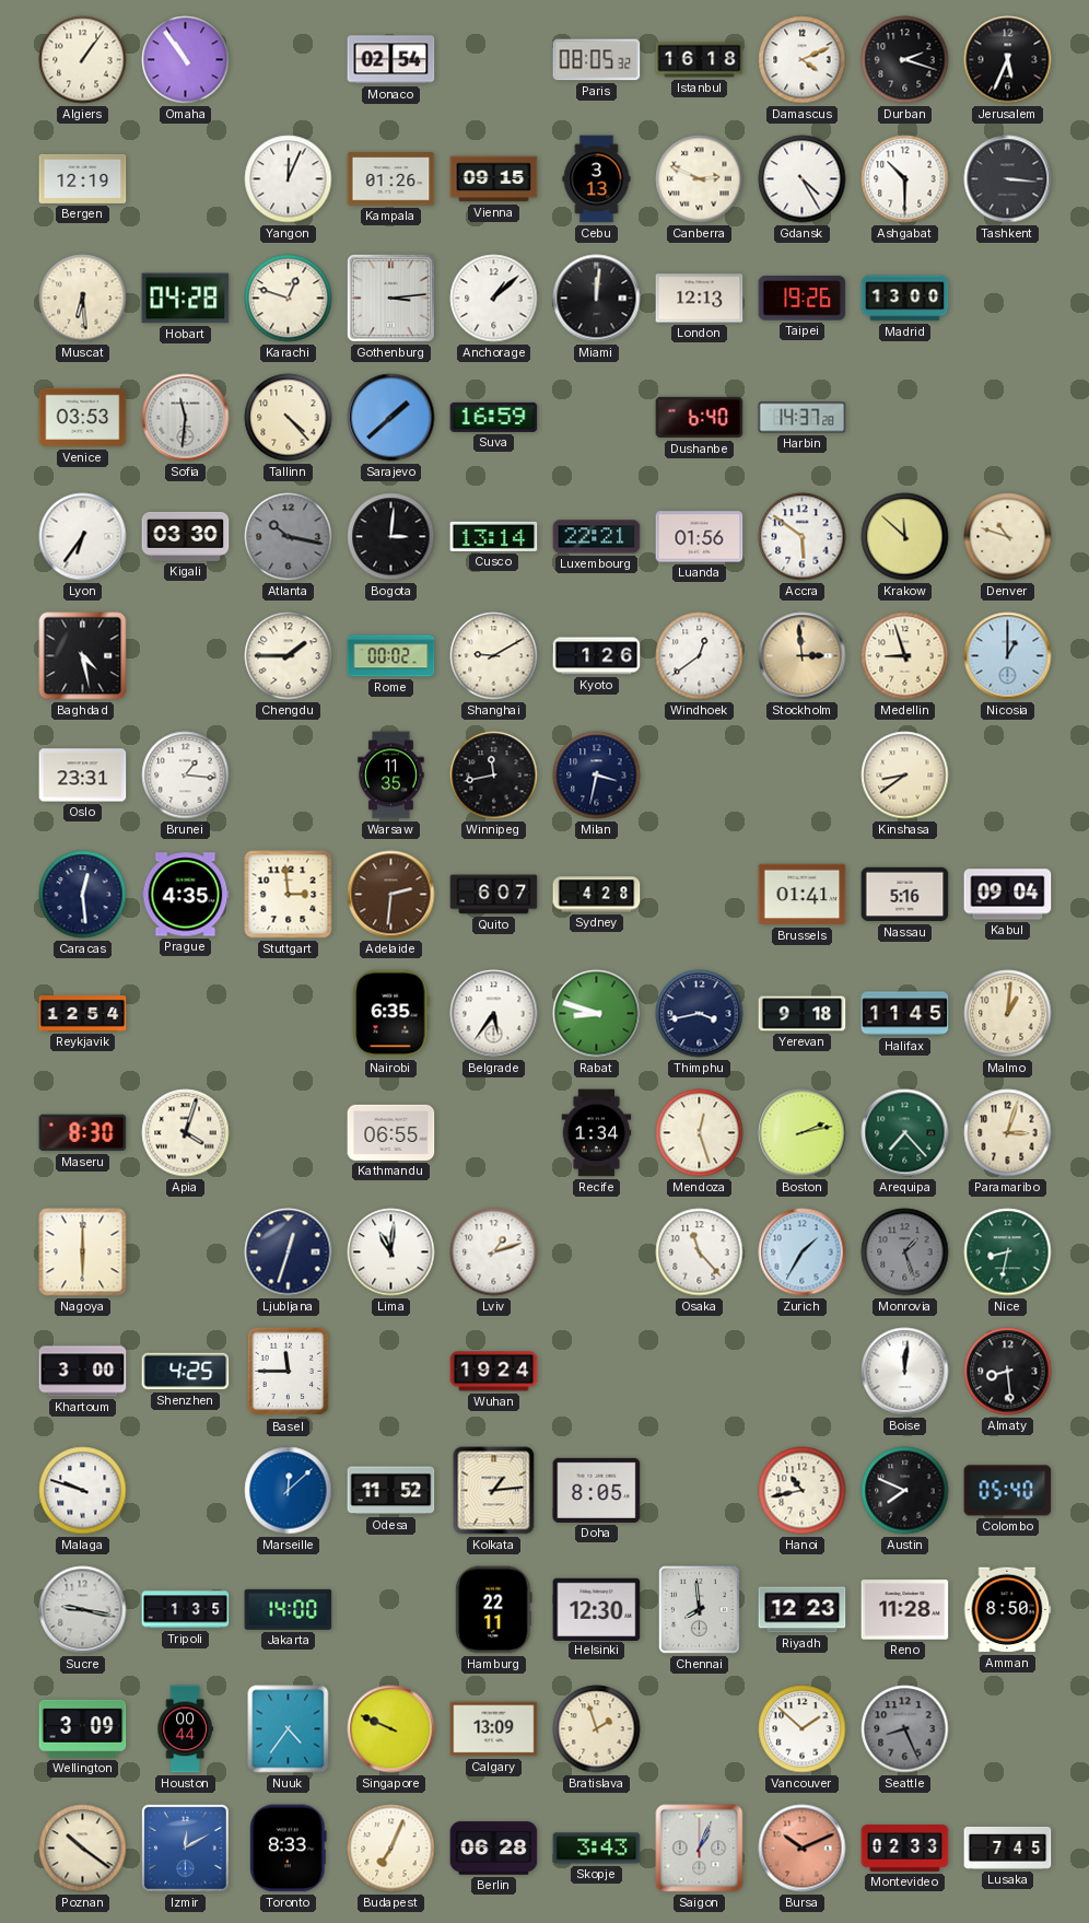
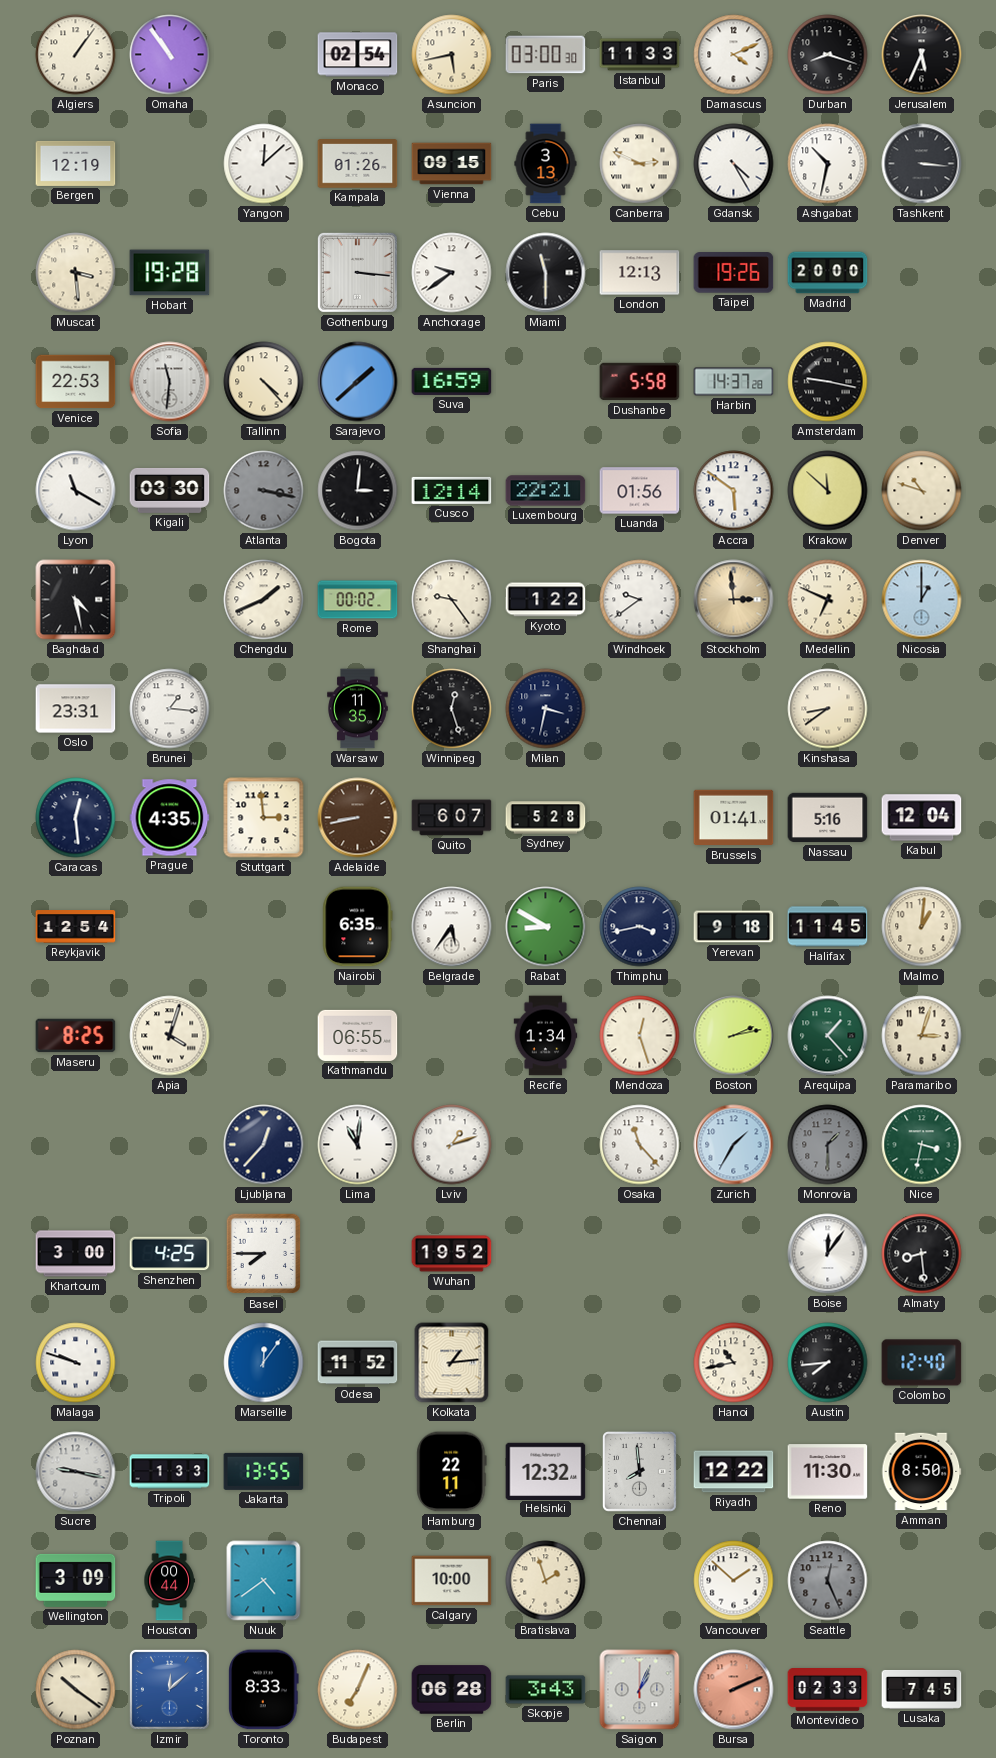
Asuncion: none -> 5:43 (452, 55)
Paris: 08:05 -> 03:00 (546, 55)
Istanbul: 16:18 -> 11:33 (640, 55)
Durban: 2:18 -> 8:18 (828, 55)
Yangon: 12:04 -> 12:08 (264, 164)
Ashgabat: 10:30 -> 10:32 (828, 164)
Muscat: 6:29 -> 3:29 (76, 273)
Hobart: 04:28 -> 19:28 (170, 273)
Karachi: 12:48 -> none (289, 299)
Gothenburg: 3:14 -> 3:16 (357, 272)
Anchorage: 1:08 -> 9:39 (452, 273)
Miami: 12:01 -> 11:30 (546, 273)
Madrid: 13:00 -> 20:00 (828, 273)
Venice: 03:53 -> 22:53 (76, 382)
Dushanbe: 6:40 -> 5:58 (640, 382)
Amsterdam: none -> 9:17 (828, 382)
Lyon: 6:36 -> 11:20 (76, 491)
Atlanta: 10:17 -> 3:17 (264, 491)
Cusco: 13:14 -> 12:14 (452, 490)
Chengdu: 1:45 -> 1:41 (264, 600)
Shanghai: 9:10 -> 9:24 (452, 600)
Kyoto: 1:26 -> 1:22 (546, 600)
Windhoek: 12:39 -> 9:39 (640, 600)
Medellin: 8:57 -> 6:49 (828, 600)
Winnipeg: 11:43 -> 12:27 (452, 709)
Adelaide: 2:31 -> 8:43 (358, 818)
Sydney: 4:28 -> 5:28 (546, 818)
Kabul: 09:04 -> 12:04 (922, 818)
Rabat: 8:48 -> 8:50 (546, 927)
Maseru: 8:30 -> 8:25 (76, 1036)
Arequipa: 7:23 -> 1:23 (828, 1036)
Nagoya: 6:00 -> none (83, 1252)
Ljubljana: 12:33 -> 12:37 (264, 1145)
Monrovia: 1:27 -> 1:30 (828, 1145)
Nice: 8:32 -> 3:32 (922, 1145)
Basel: 11:45 -> 7:45 (264, 1254)
Wuhan: 19:24 -> 19:52 (452, 1254)
Boise: 12:01 -> 12:06 (828, 1254)
Marseille: 12:08 -> 12:06 (264, 1363)
Doha: 8:05 -> none (597, 1490)
Austin: 7:49 -> 7:44 (828, 1363)
Colombo: 05:40 -> 12:40 (922, 1363)
Tripoli: 1:35 -> 1:33 (170, 1472)
Jakarta: 14:00 -> 13:55 (264, 1471)
Helsinki: 12:30 -> 12:32 (546, 1471)
Riyadh: 12:23 -> 12:22 (734, 1472)
Reno: 11:28 -> 11:30 (828, 1472)
Nuuk: 4:36 -> 4:39 (264, 1581)
Singapore: 9:49 -> none (391, 1729)
Calgary: 13:09 -> 10:00 (452, 1581)
Seattle: 8:26 -> 12:26 (828, 1581)
Izmir: 12:10 -> 12:08 (169, 1689)
Bursa: 10:11 -> 2:11 (734, 1690)
